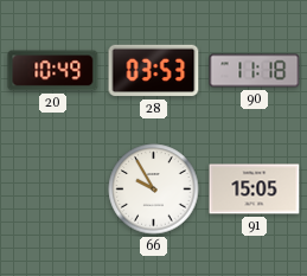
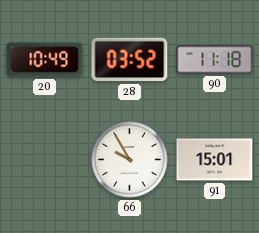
28: 03:53 -> 03:52 (130, 60)
91: 15:05 -> 15:01 (215, 160)
